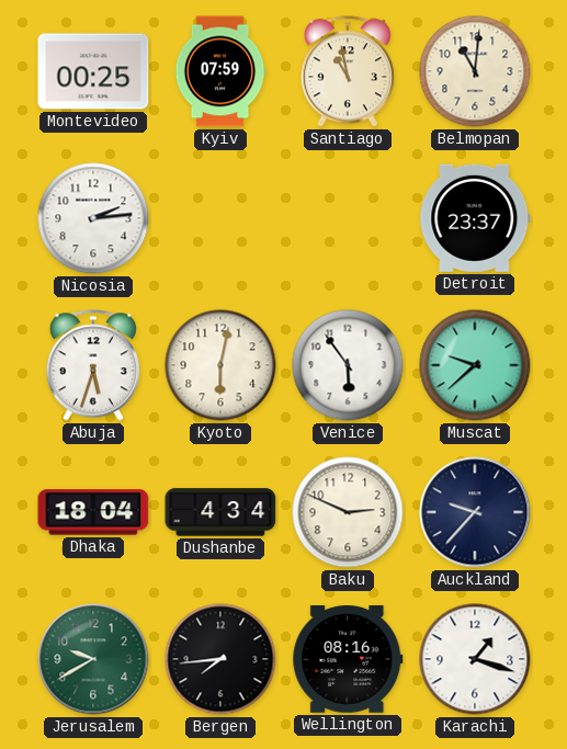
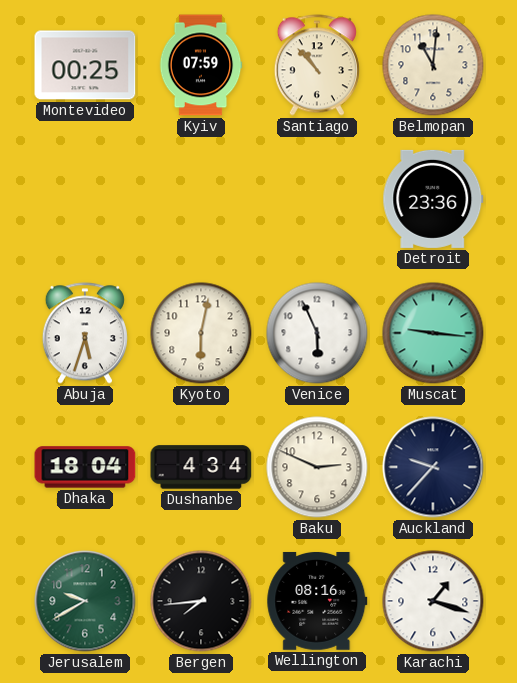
Santiago: 10:58 -> 10:53 (317, 65)
Nicosia: 2:14 -> none (93, 218)
Detroit: 23:37 -> 23:36 (433, 199)
Venice: 5:54 -> 5:56 (317, 333)
Muscat: 9:38 -> 9:16 (433, 333)
